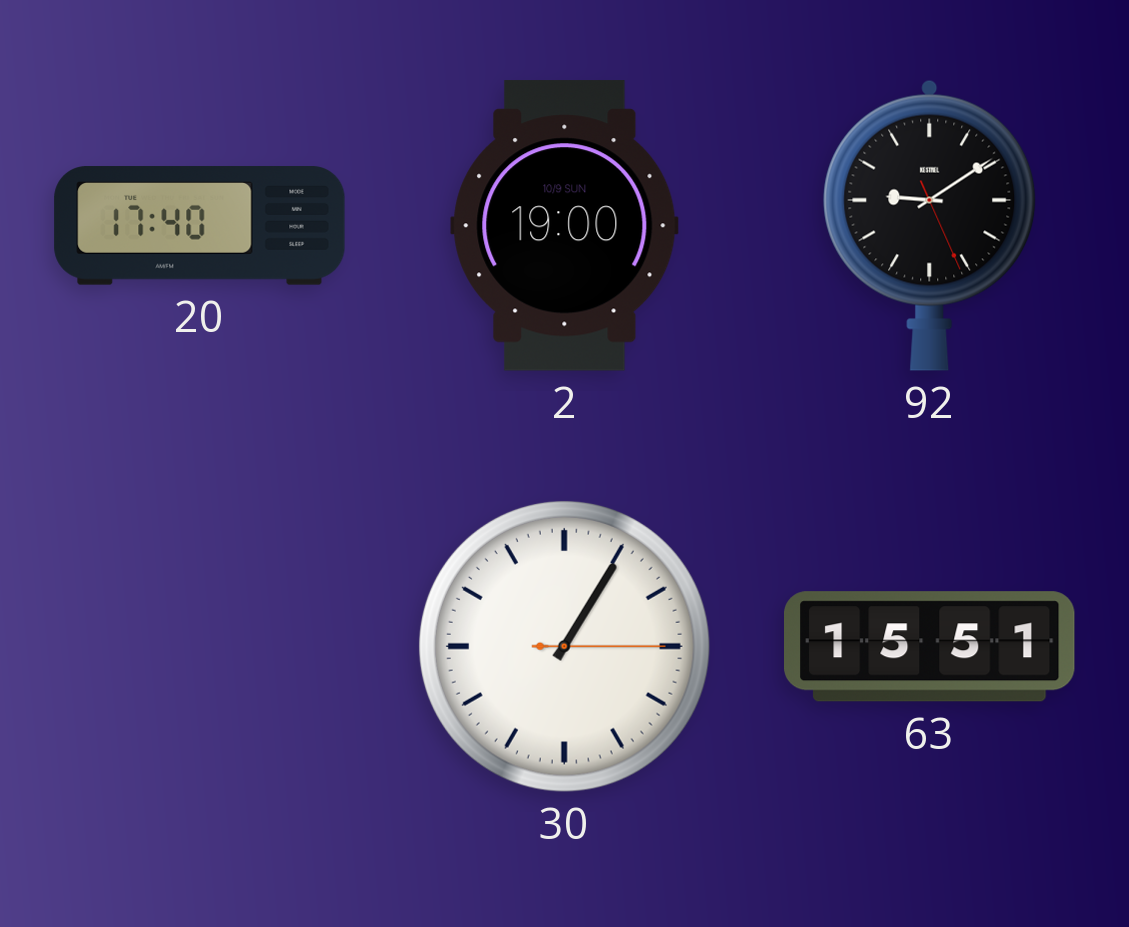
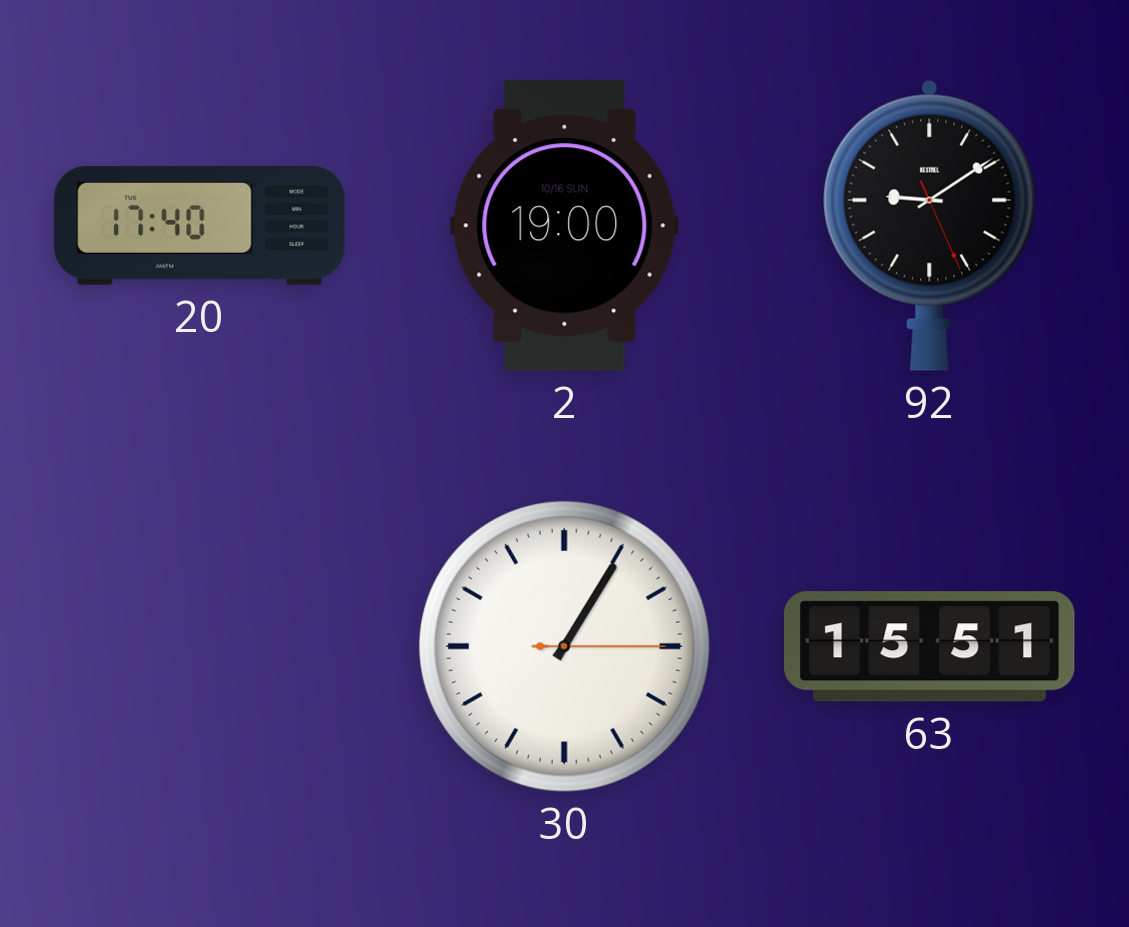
2 date: 10/9 SUN -> 10/16 SUN (565, 226)
